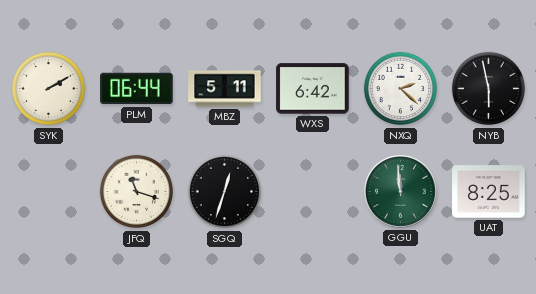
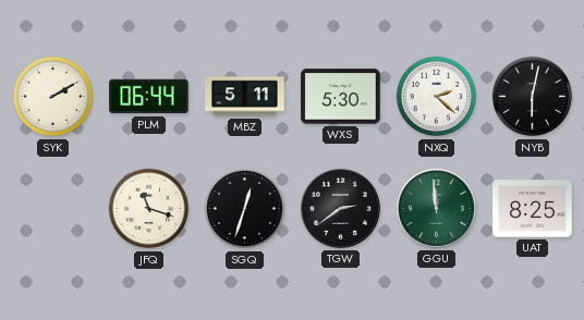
WXS: 6:42 -> 5:30 (341, 97)
NYB: 5:58 -> 6:02 (533, 97)
TGW: none -> 2:39 (341, 209)
